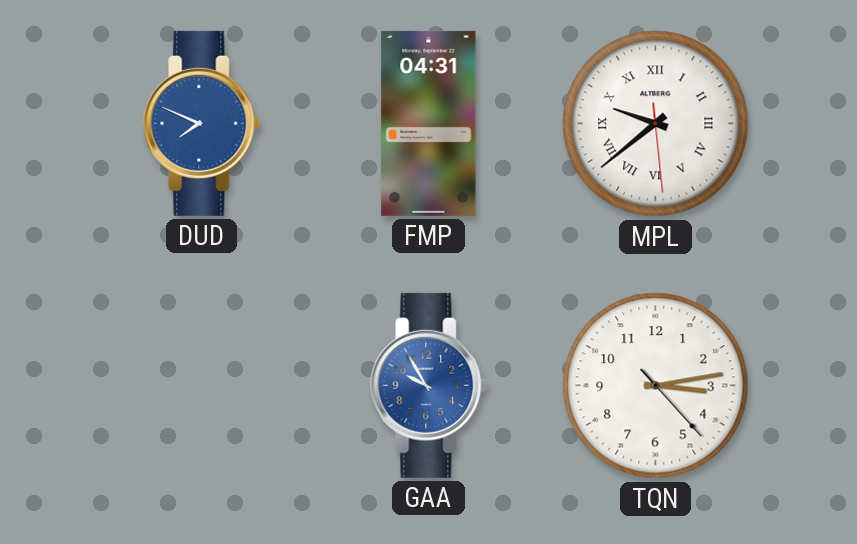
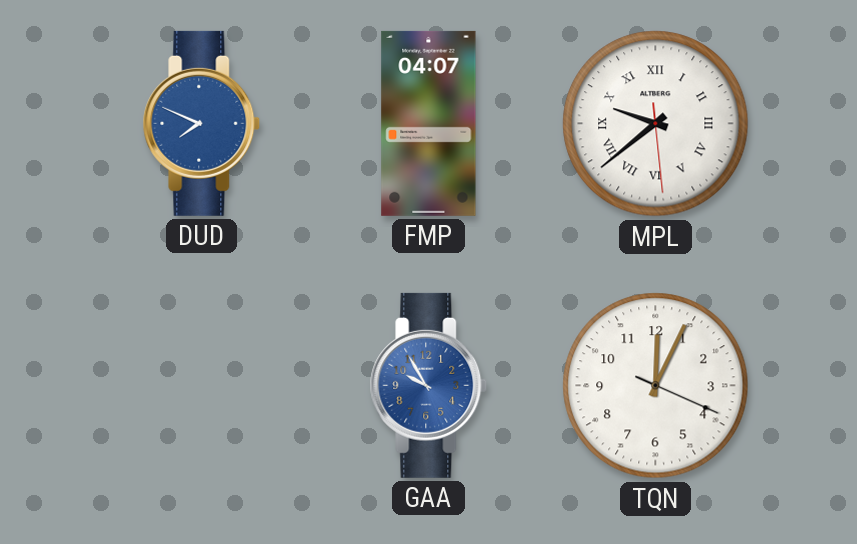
FMP: 04:31 -> 04:07 (429, 123)
TQN: 3:13 -> 12:04 (656, 386)
